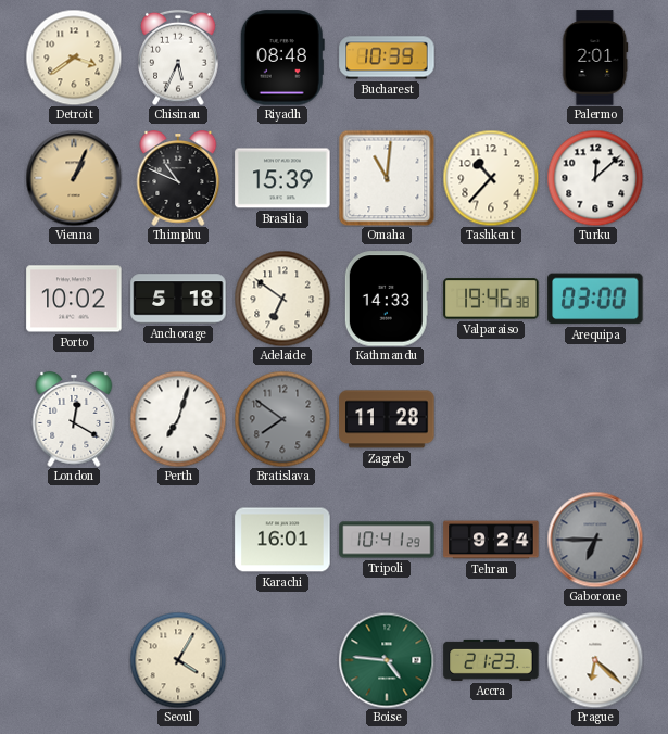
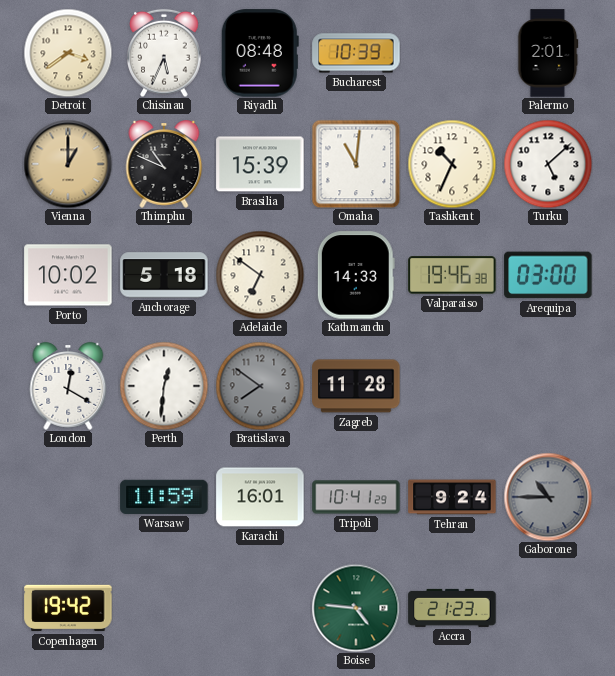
Vienna: 1:04 -> 1:00 (68, 164)
Tashkent: 10:37 -> 10:34 (452, 164)
Turku: 12:08 -> 5:08 (548, 164)
Perth: 7:03 -> 12:31 (164, 386)
Warsaw: none -> 11:59 (164, 497)
Gaborone: 6:45 -> 10:45 (548, 497)
Copenhagen: none -> 19:42 (68, 608)
Seoul: 4:05 -> none (178, 660)
Prague: 6:22 -> none (595, 660)
